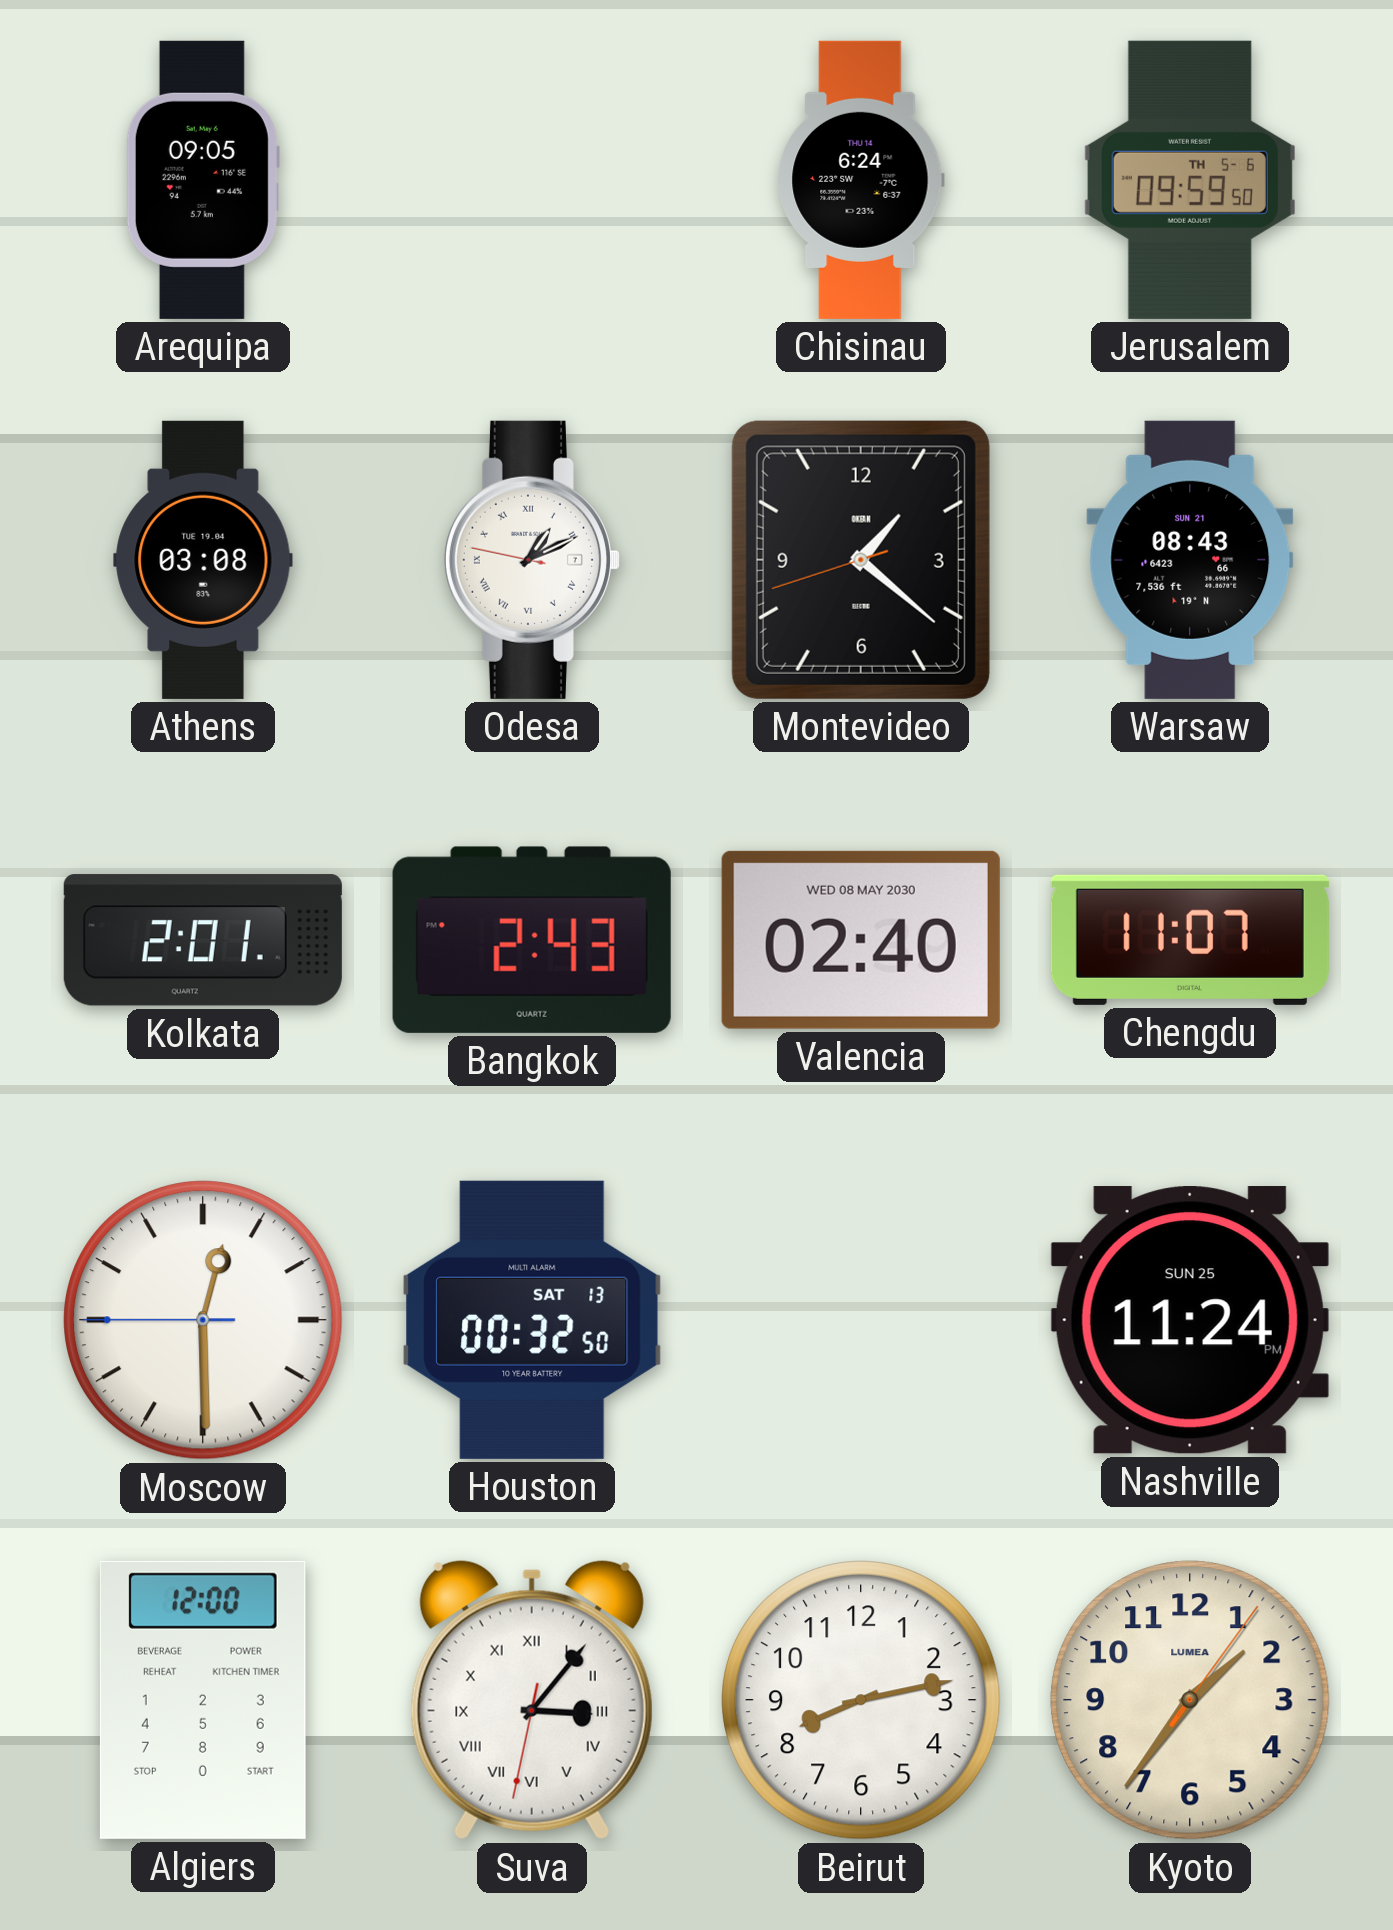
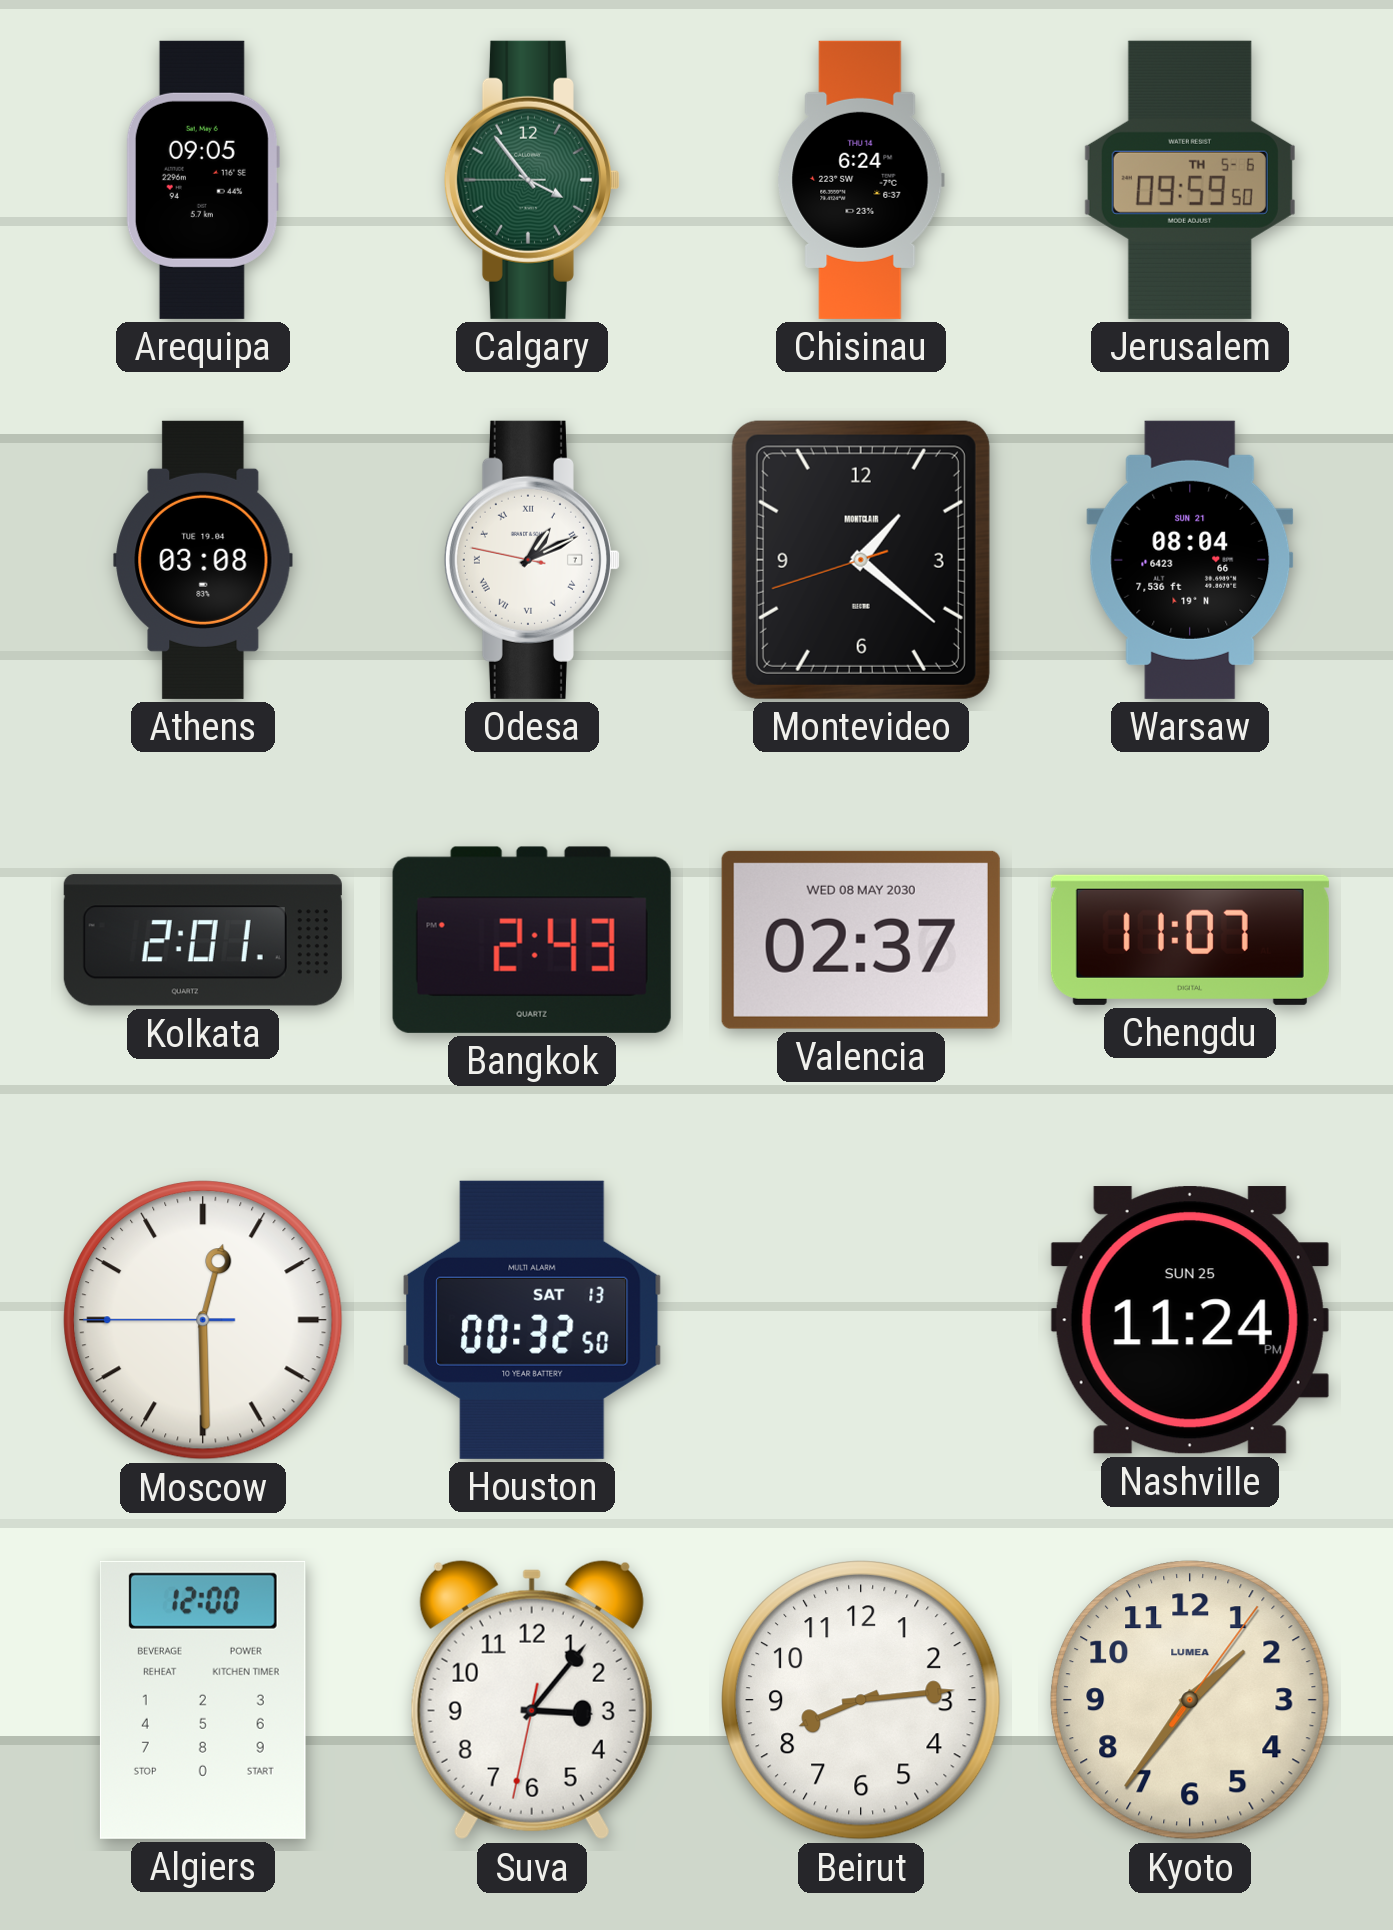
Calgary: none -> 3:53 (532, 180)
Montevideo brand: OKEAN -> MONTCLAIR (861, 560)
Warsaw: 08:43 -> 08:04 (1190, 560)
Valencia: 02:40 -> 02:37 (861, 940)
Suva numerals: Roman -> Arabic (532, 1700)
Beirut: 8:13 -> 8:14 (862, 1701)
